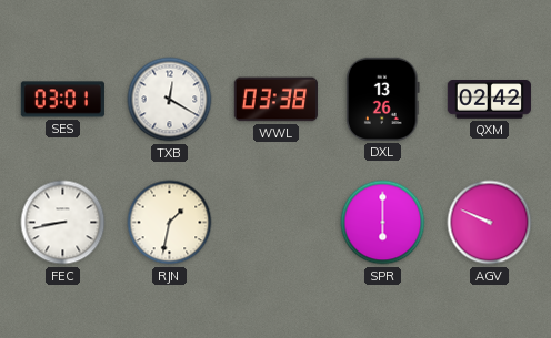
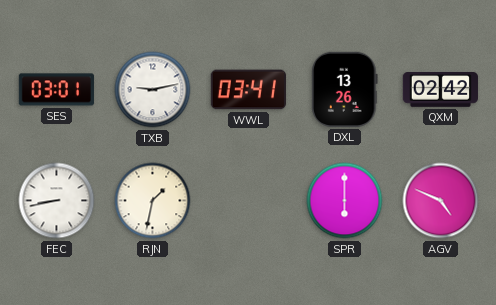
TXB: 12:20 -> 9:13 (153, 90)
WWL: 03:38 -> 03:41 (248, 90)
AGV: 9:49 -> 4:49 (441, 201)
